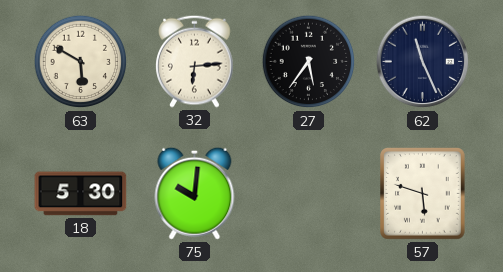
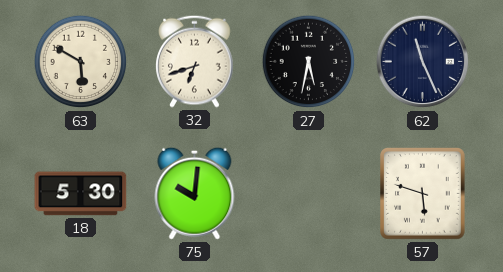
32: 6:14 -> 6:42 (195, 61)
27: 5:36 -> 5:32 (309, 62)
